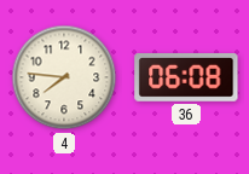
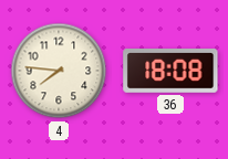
36: 06:08 -> 18:08 (170, 72)
